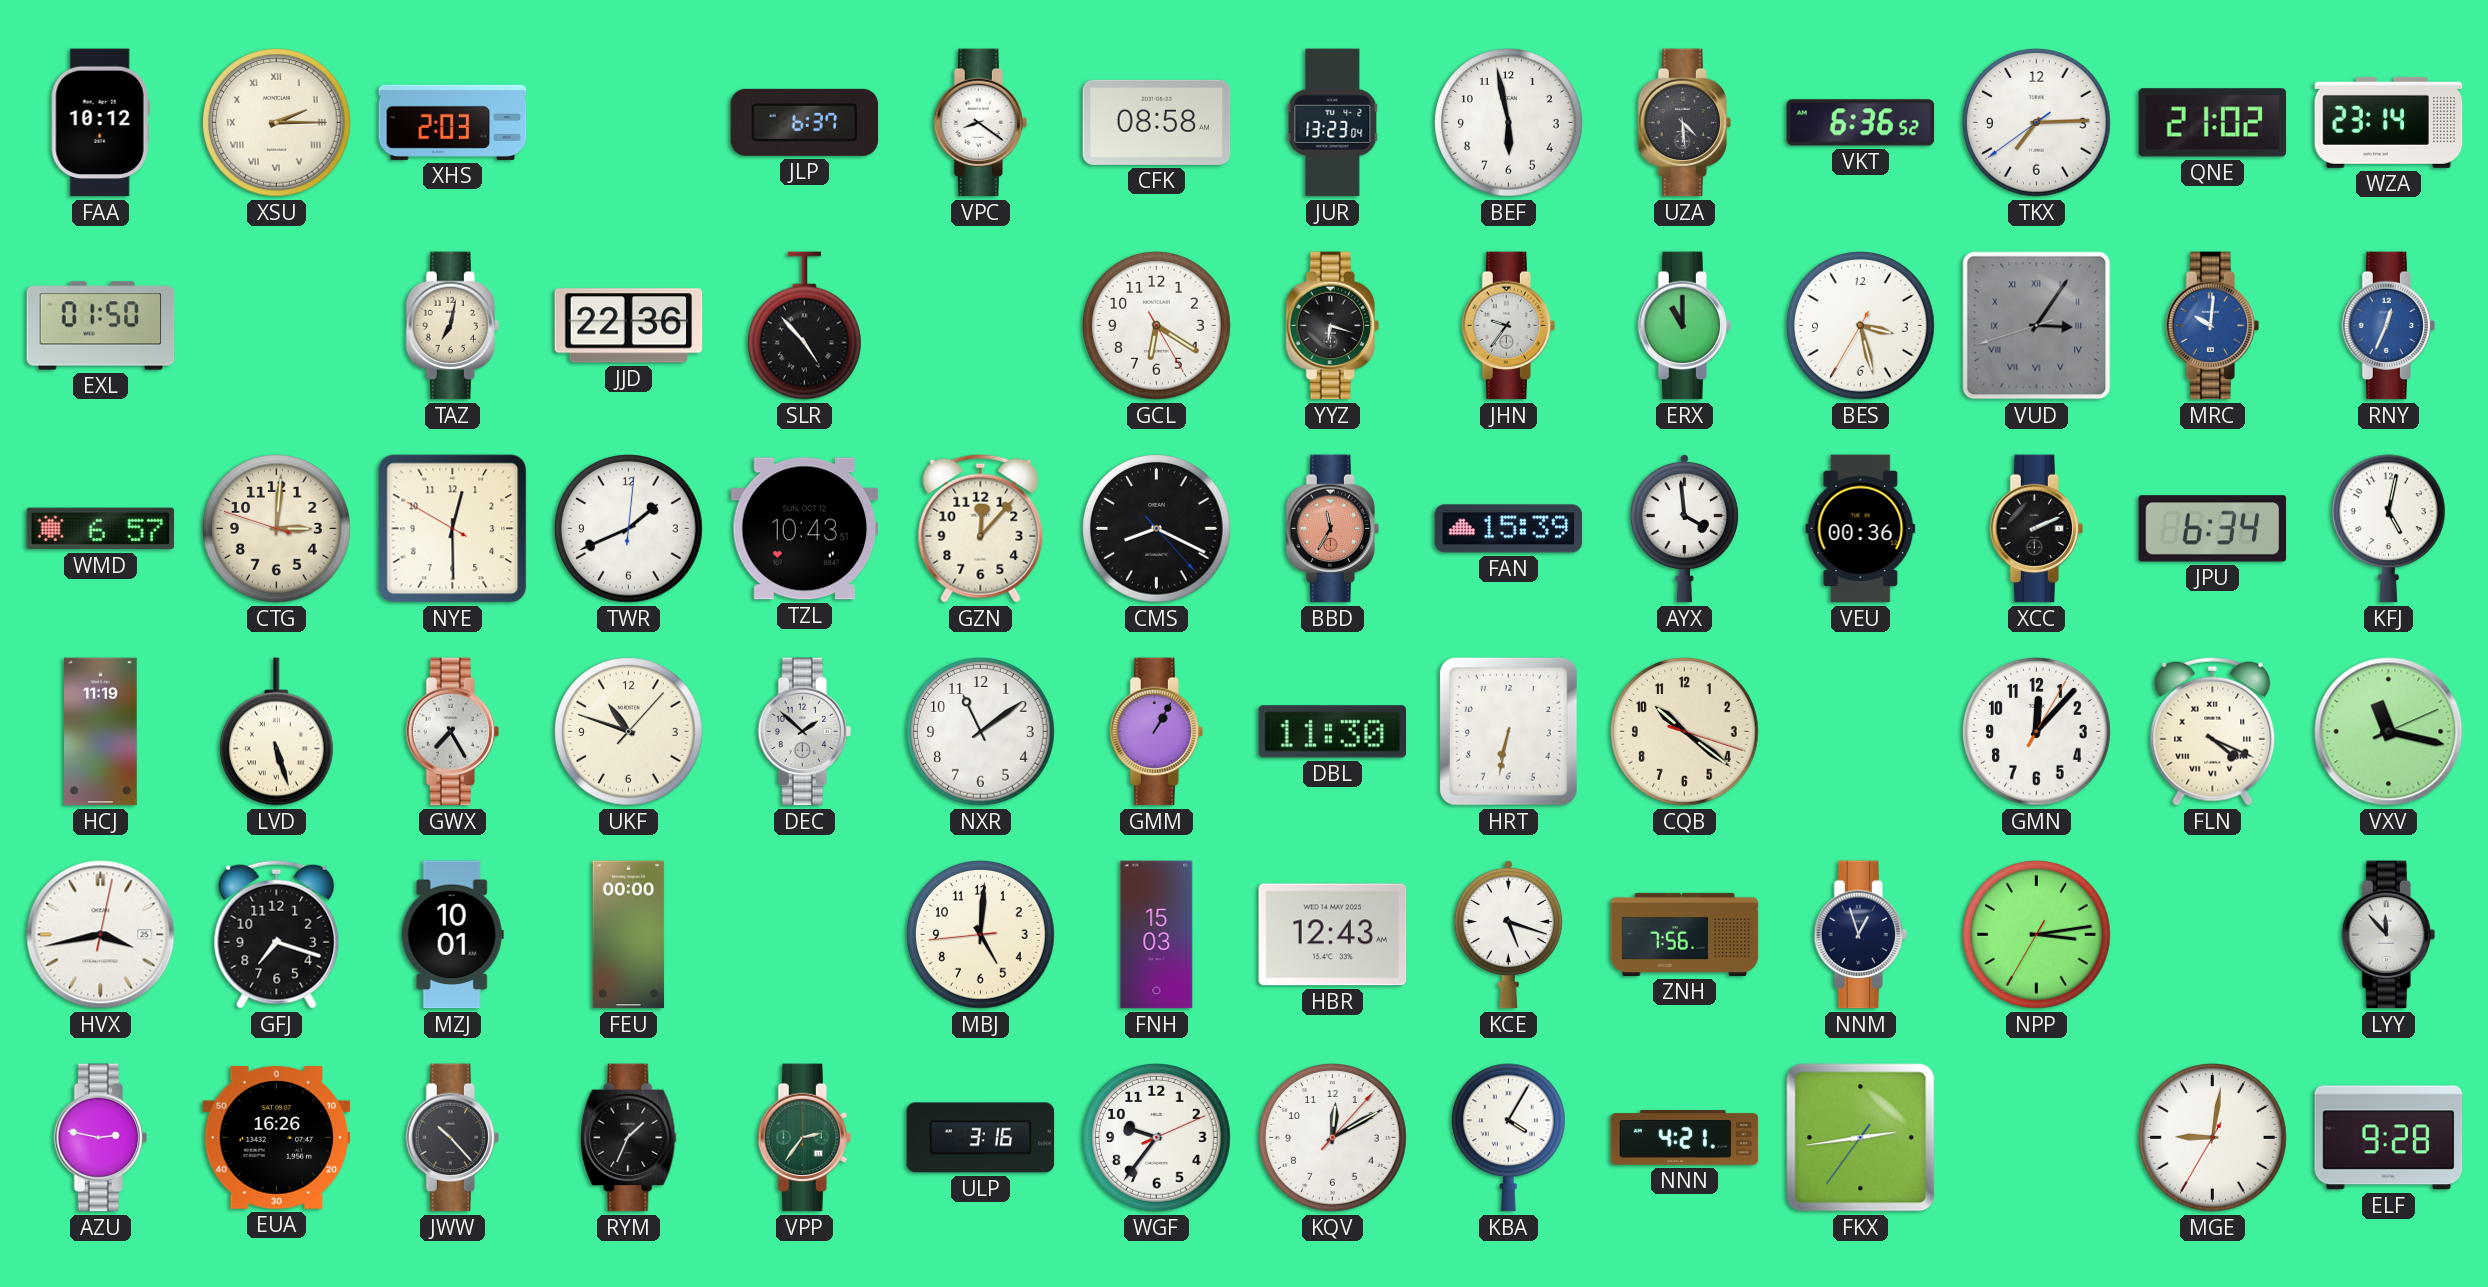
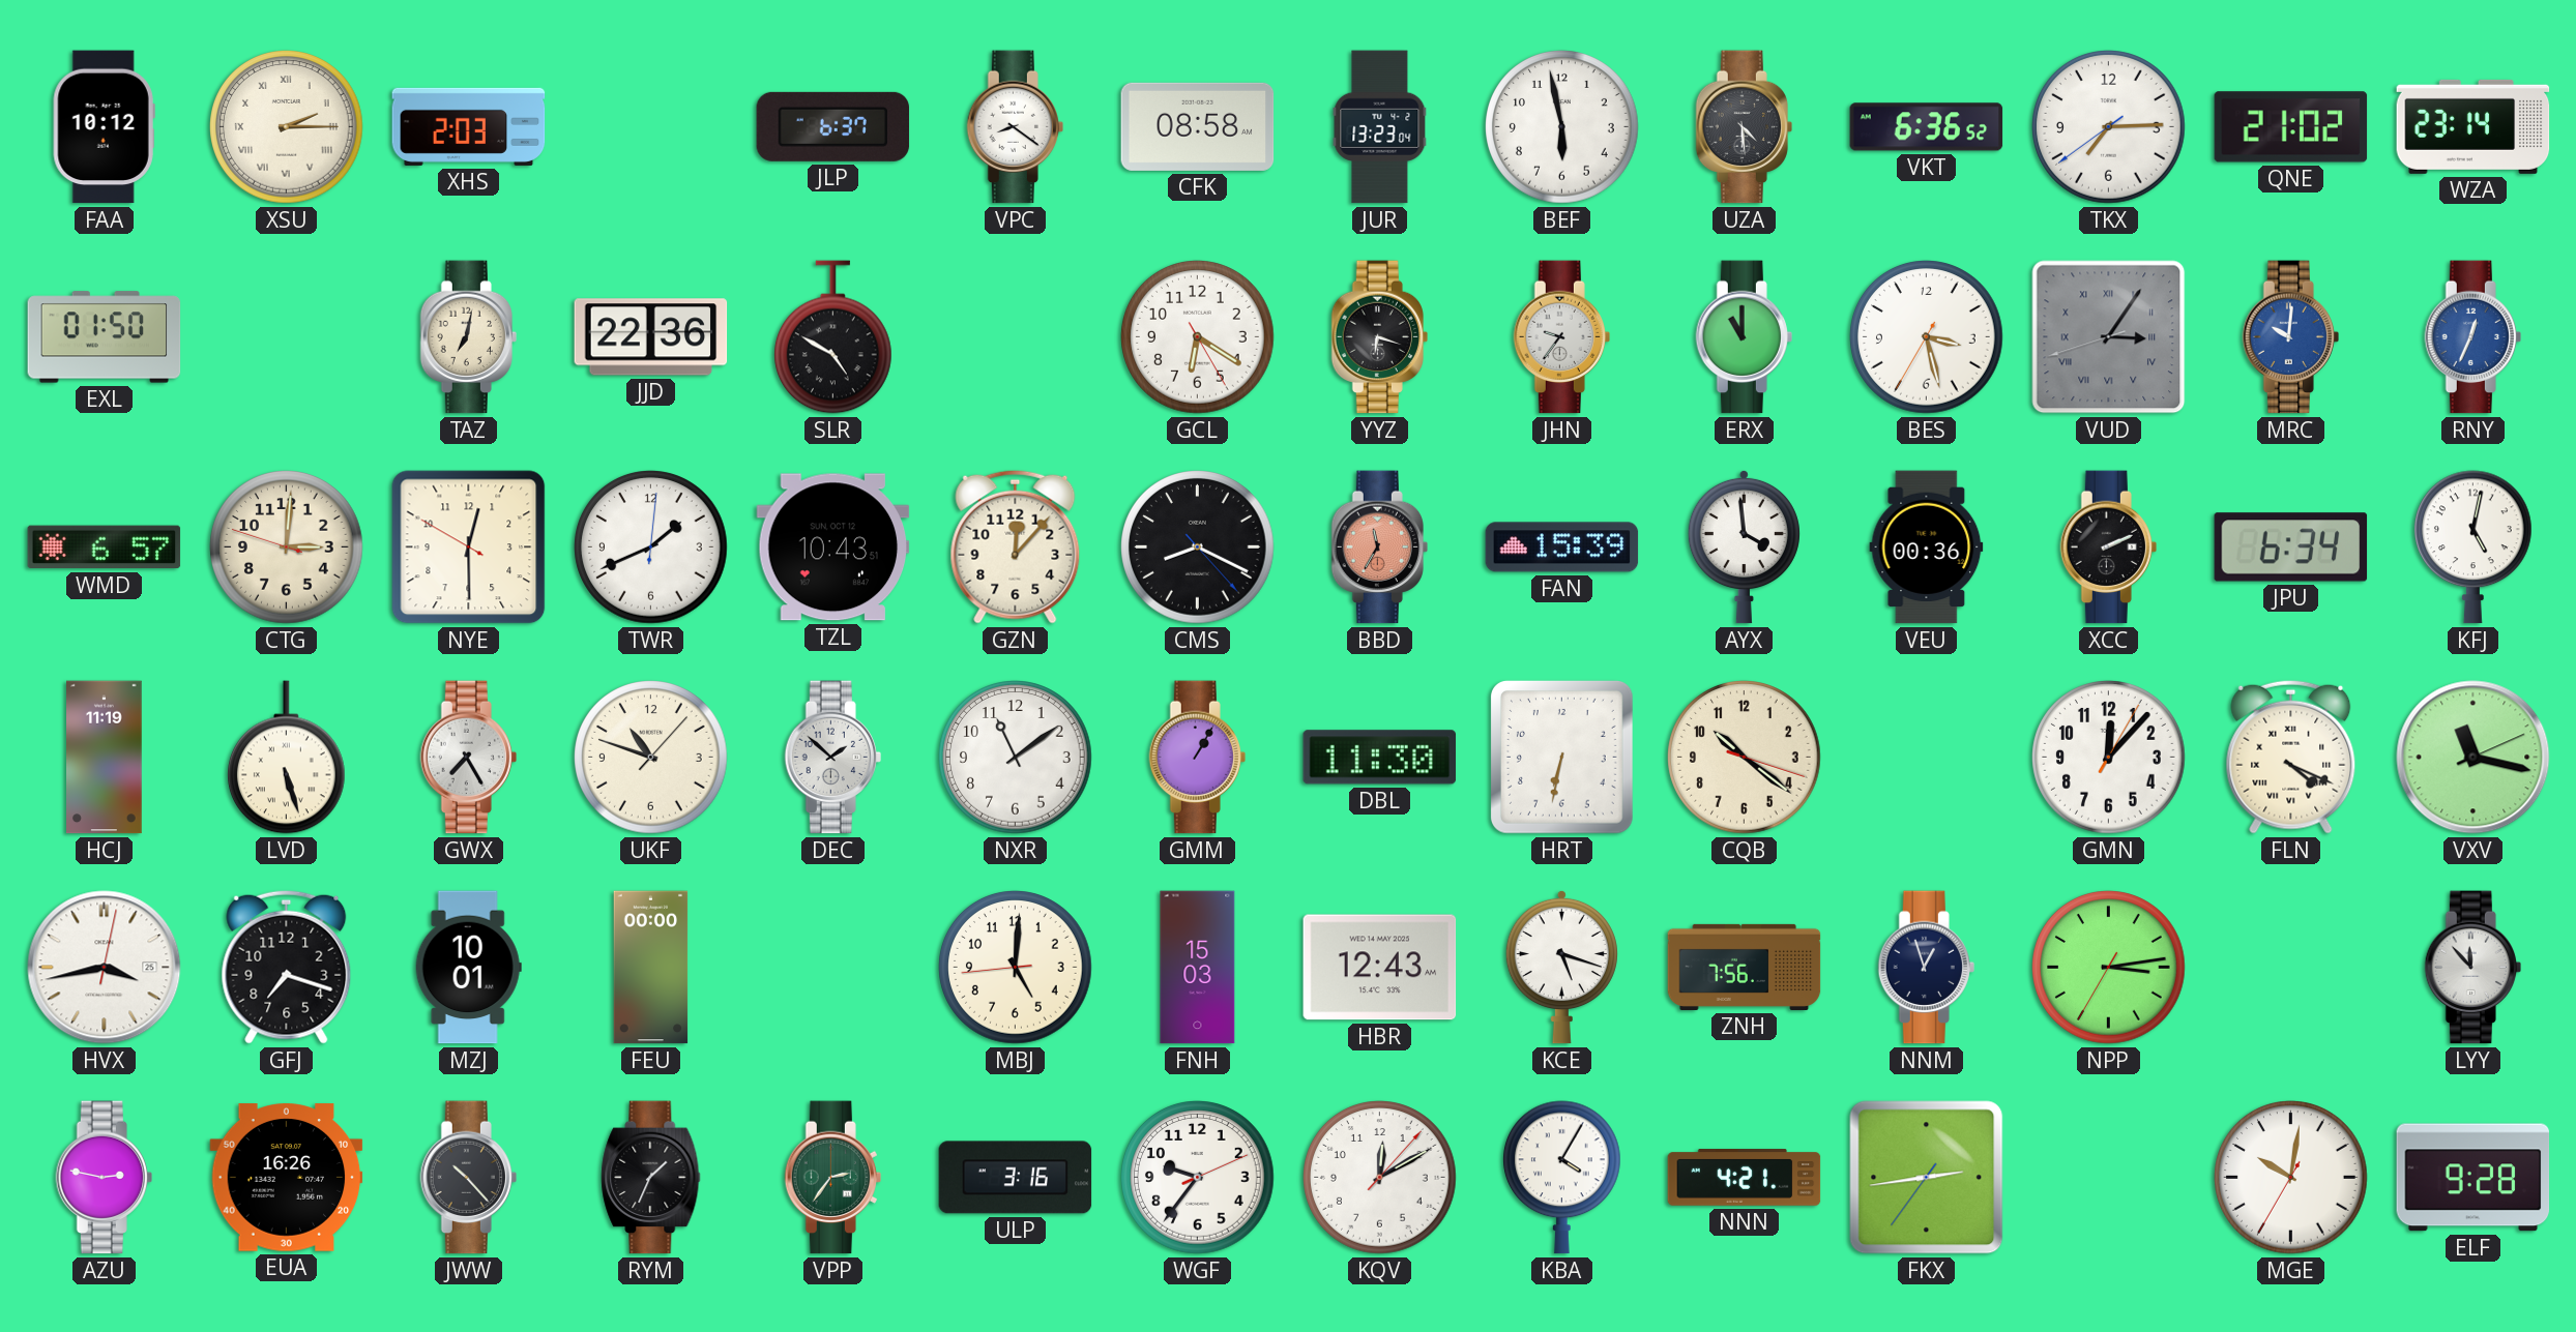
SLR: 4:53 -> 4:50 (833, 337)
MGE: 9:01 -> 10:01 (2291, 1178)
